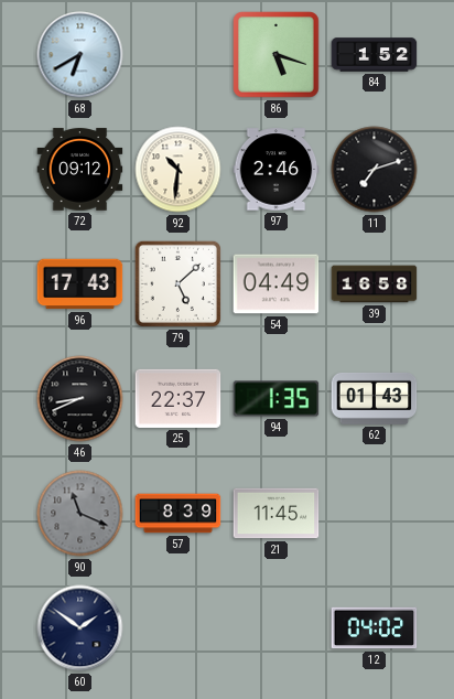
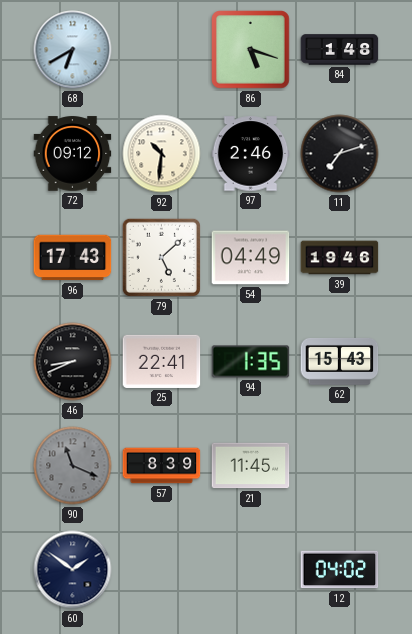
84: 1:52 -> 1:48 (340, 50)
39: 16:58 -> 19:46 (340, 258)
25: 22:37 -> 22:41 (162, 361)
62: 01:43 -> 15:43 (340, 361)
